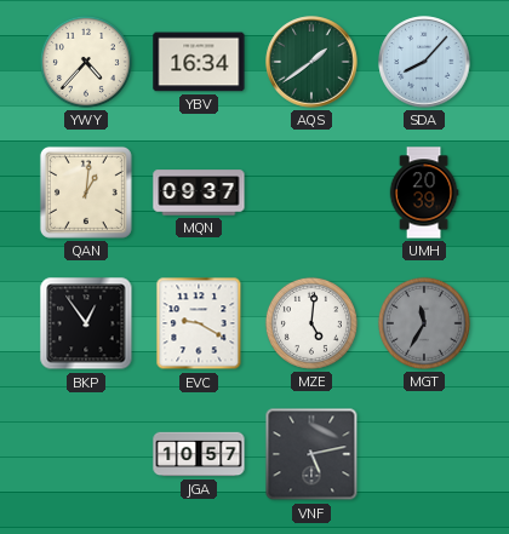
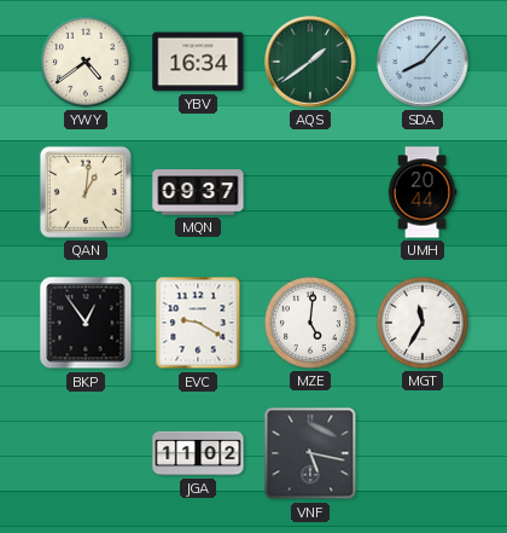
YWY: 4:37 -> 4:39 (86, 62)
UMH: 20:39 -> 20:44 (422, 192)
MGT dial: grey -> white (422, 323)
JGA: 10:57 -> 11:02 (198, 453)
VNF: 5:13 -> 5:17 (310, 453)
